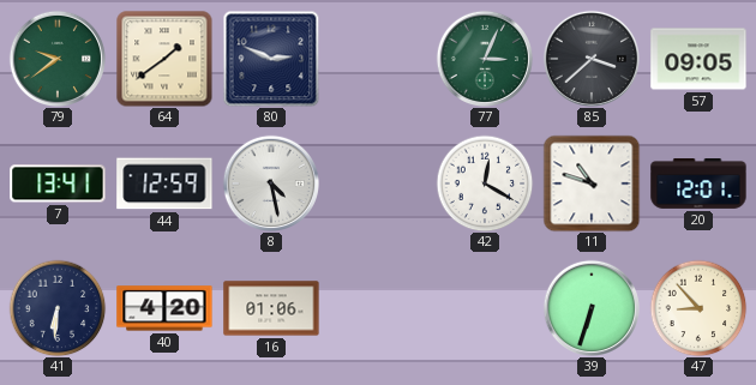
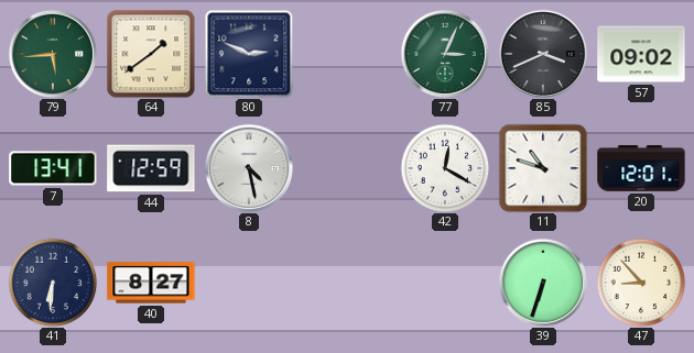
79: 9:39 -> 5:44 (52, 53)
85: 3:38 -> 3:41 (542, 53)
57: 09:05 -> 09:02 (641, 54)
40: 4:20 -> 8:27 (151, 283)
16: 01:06 -> none (271, 308)
